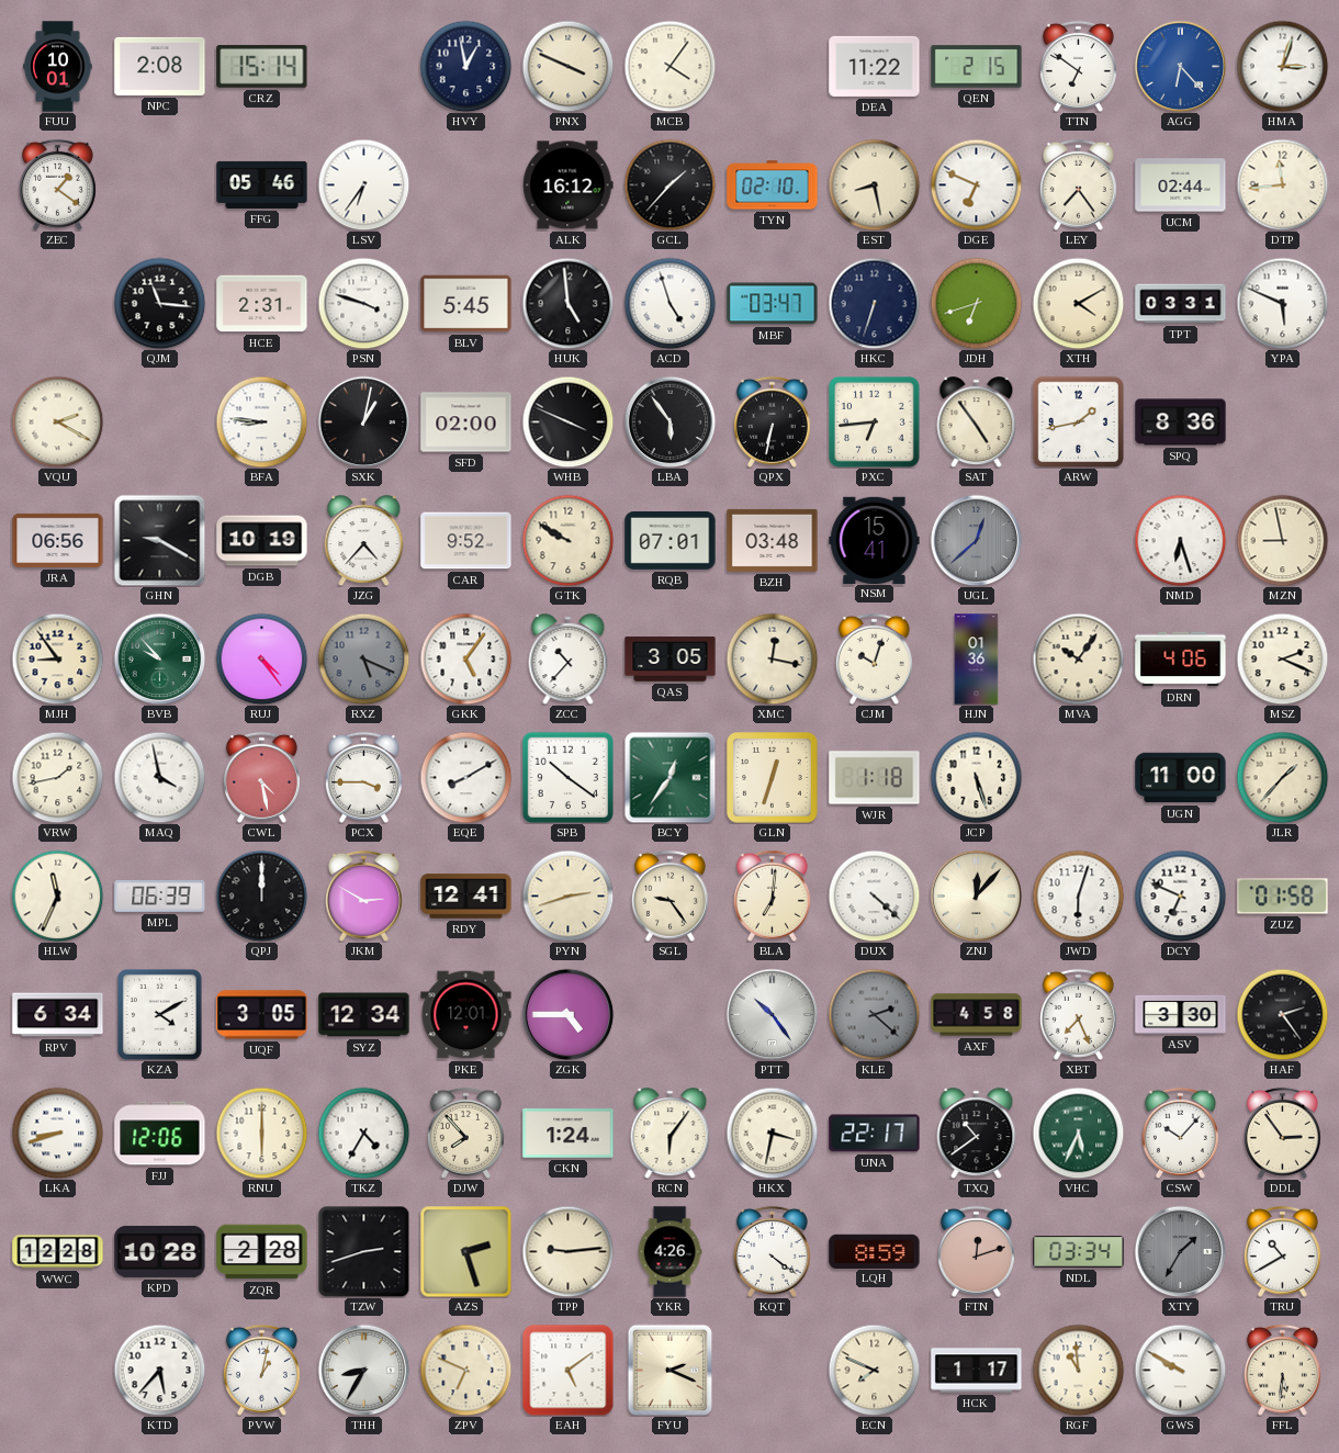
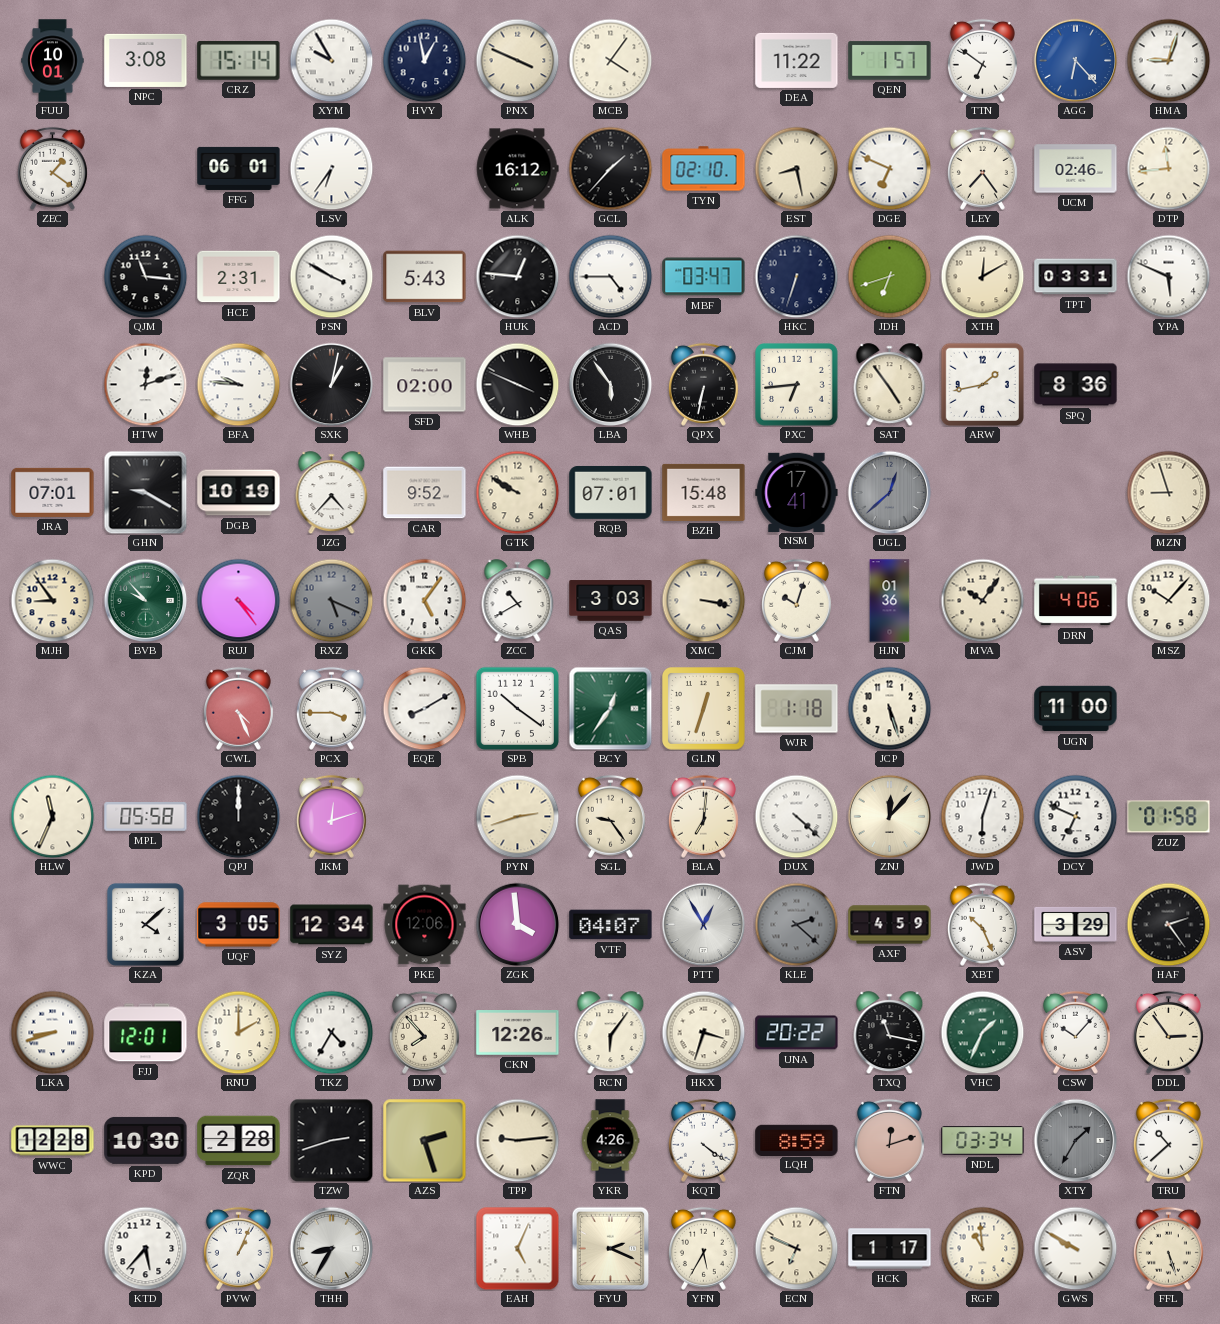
NPC: 2:08 -> 3:08 (146, 60)
XYM: none -> 9:55 (331, 60)
QEN: 2:15 -> 1:57 (890, 61)
HMA: 3:03 -> 9:03 (1168, 60)
FFG: 05:46 -> 06:01 (239, 168)
UCM: 02:44 -> 02:46 (1076, 169)
PSN: 3:48 -> 3:50 (331, 276)
BLV: 5:45 -> 5:43 (425, 277)
HUK: 4:59 -> 12:46 (517, 276)
ACD: 4:57 -> 4:45 (610, 276)
XTH: 4:10 -> 12:10 (982, 276)
VQU: 2:20 -> none (57, 421)
HTW: none -> 12:12 (145, 384)
BFA: 8:46 -> 9:46 (238, 384)
JRA: 06:56 -> 07:01 (53, 492)
BZH: 03:48 -> 15:48 (704, 492)
NSM: 15:41 -> 17:41 (797, 492)
NMD: 6:27 -> none (1180, 540)
MZN: 8:58 -> 8:57 (1168, 492)
ZCC: 10:37 -> 10:40 (518, 601)
QAS: 3:05 -> 3:03 (611, 601)
XMC: 12:17 -> 3:17 (703, 600)
MSZ: 2:19 -> 10:07 (1168, 600)
VRW: 1:43 -> none (57, 777)
MAQ: 3:58 -> none (159, 777)
CWL: 4:28 -> 4:26 (238, 708)
JLR: 1:37 -> none (1282, 777)
MPL: 06:39 -> 05:58 (146, 817)
JKM: 2:50 -> 12:12 (331, 816)
RDY: 12:41 -> none (466, 897)
RPV: 6:34 -> none (58, 1015)
KZA: 4:10 -> 4:08 (145, 924)
PKE: 12:01 -> 12:06 (425, 925)
ZGK: 4:45 -> 3:59 (517, 924)
VTF: none -> 04:07 (611, 925)
PTT: 10:24 -> 12:55 (703, 924)
AXF: 4:58 -> 4:59 (890, 925)
XBT: 7:26 -> 10:26 (982, 924)
ASV: 3:30 -> 3:29 (1076, 924)
FJJ: 12:06 -> 12:01 (146, 1033)
RNU: 6:00 -> 2:00 (238, 1032)
CKN: 1:24 -> 12:26 (518, 1033)
HKX: 3:32 -> 3:33 (703, 1032)
UNA: 22:17 -> 20:22 (797, 1033)
TXQ: 10:39 -> 11:17 (890, 1033)
VHC: 5:34 -> 1:34 (982, 1032)
KPD: 10:28 -> 10:30 (146, 1140)
TRU: 10:40 -> 10:38 (1168, 1140)
PVW: 1:02 -> 1:04 (238, 1248)
ZPV: 6:49 -> none (465, 1370)
EAH: 5:09 -> 5:04 (517, 1248)
YFN: none -> 5:35 (703, 1248)
ECN: 7:49 -> 6:49 (796, 1248)
FFL: 5:31 -> 5:27 (1168, 1248)
